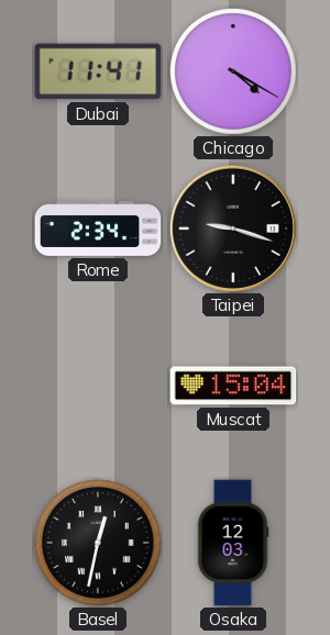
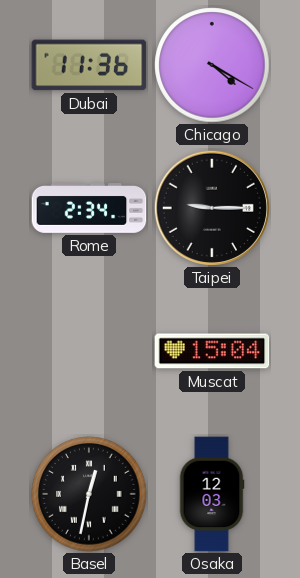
Dubai: 11:41 -> 11:36 (89, 65)
Taipei: 9:18 -> 9:15 (212, 208)
